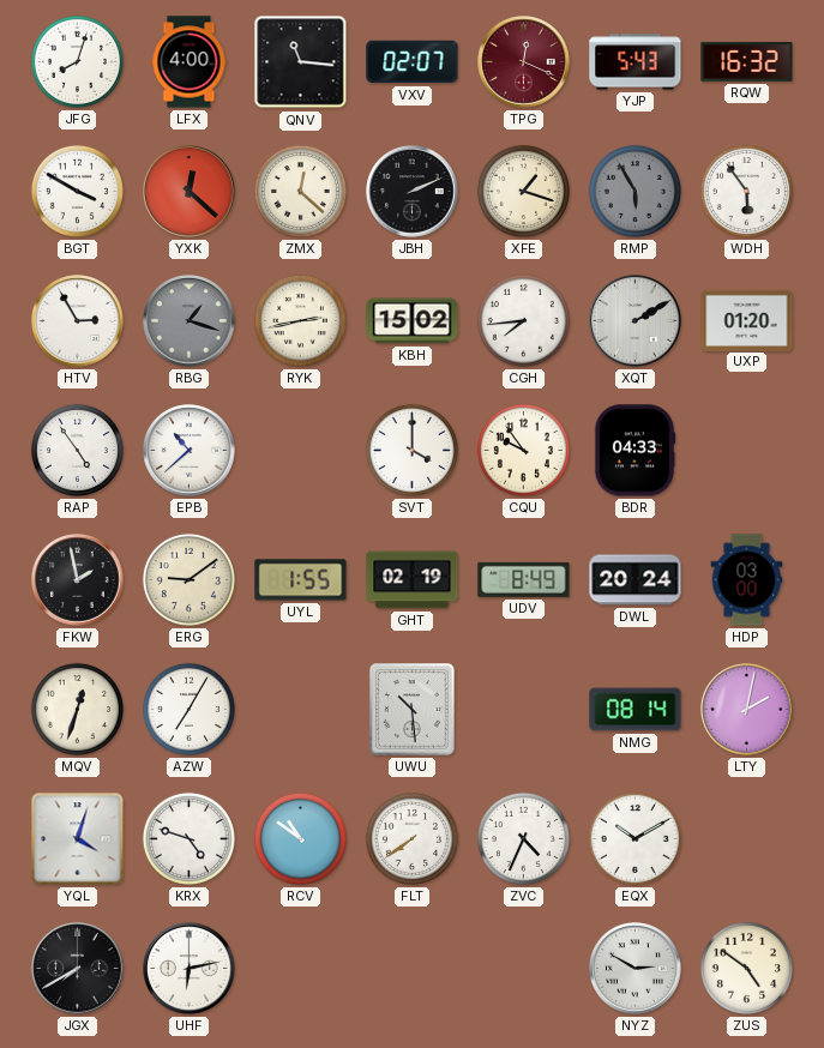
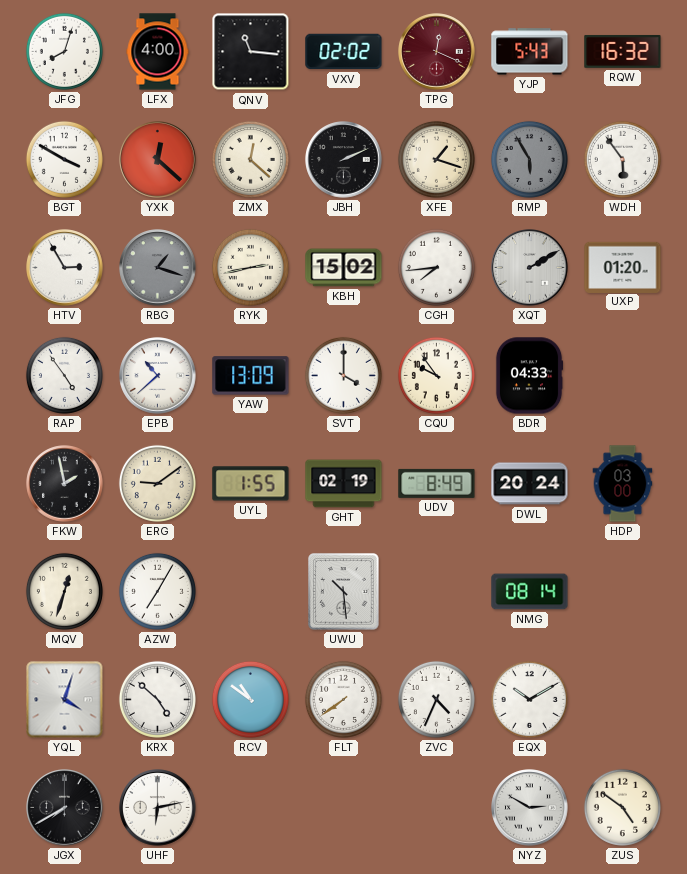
VXV: 02:07 -> 02:02 (344, 52)
YAW: none -> 13:09 (251, 376)
LTY: 2:02 -> none (747, 710)
KRX: 4:48 -> 4:52 (157, 699)
